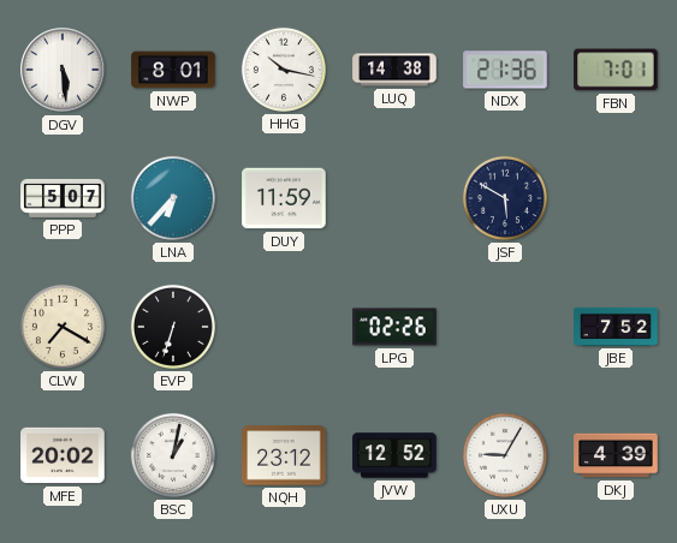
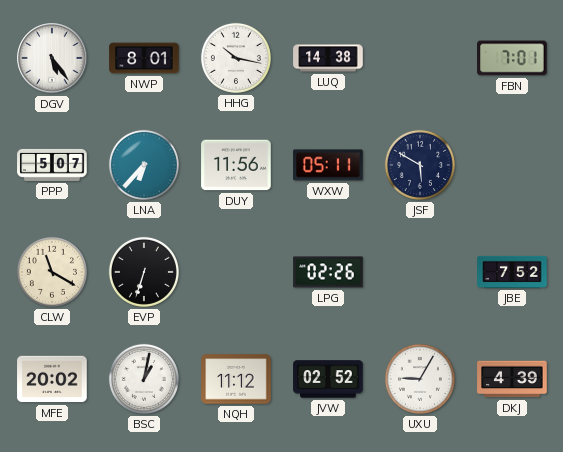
DGV: 5:29 -> 5:24 (52, 58)
NDX: 21:36 -> none (505, 70)
DUY: 11:59 -> 11:56 (236, 165)
WXW: none -> 05:11 (328, 165)
CLW: 7:20 -> 11:20 (52, 272)
NQH: 23:12 -> 11:12 (236, 379)
JVW: 12:52 -> 02:52 (328, 379)
